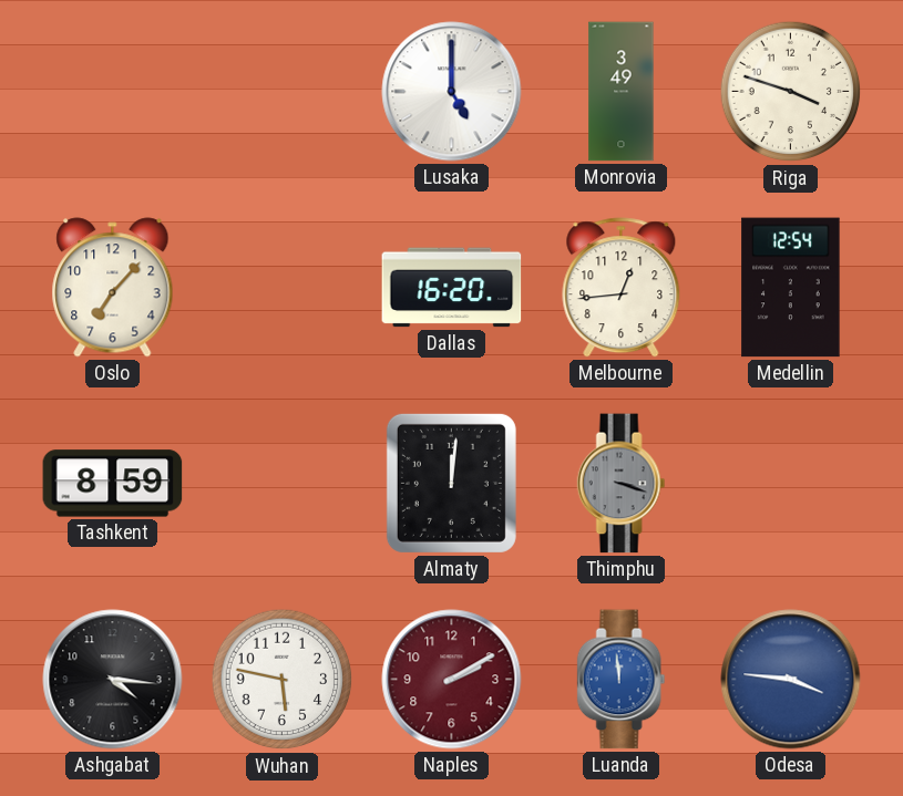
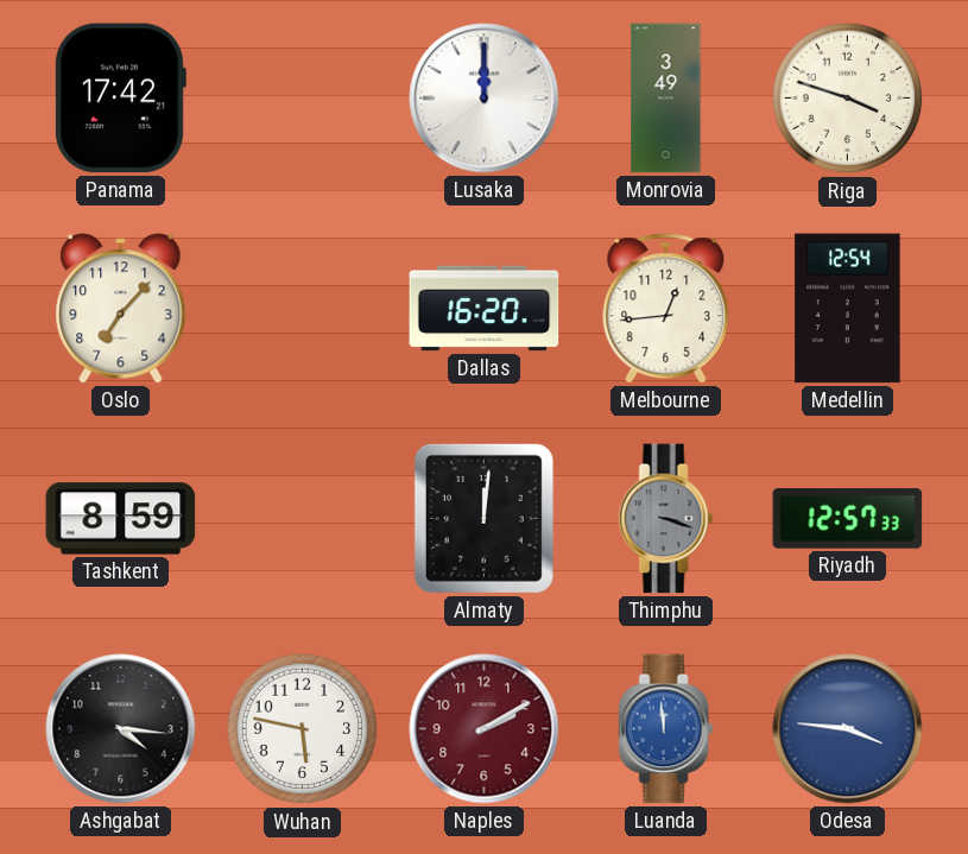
Panama: none -> 17:42 (120, 99)
Lusaka: 5:00 -> 12:00 (485, 99)
Riyadh: none -> 12:57 (848, 519)
